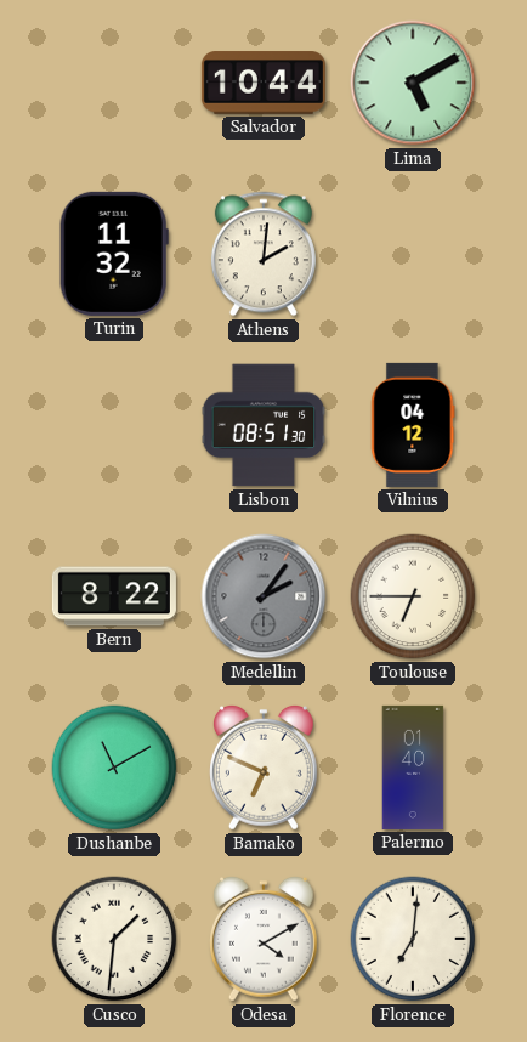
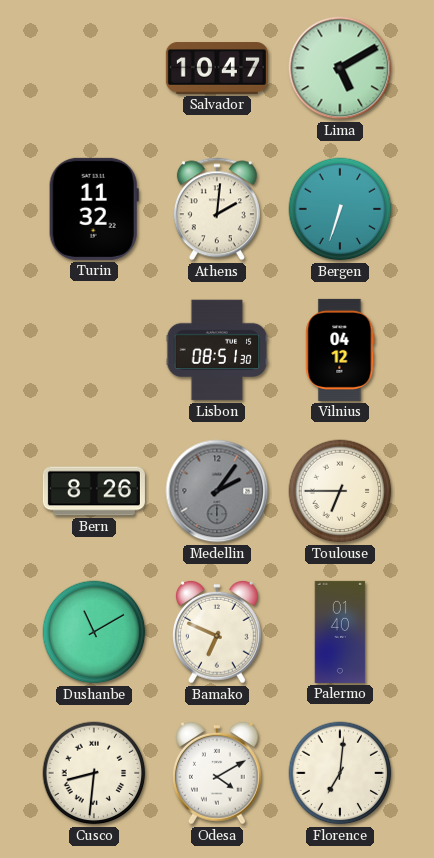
Salvador: 10:44 -> 10:47 (217, 68)
Bergen: none -> 6:33 (340, 209)
Bern: 8:22 -> 8:26 (94, 491)
Cusco: 1:31 -> 8:31 (94, 773)
